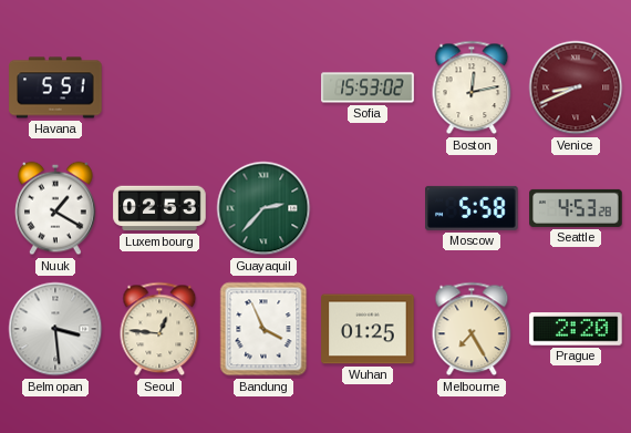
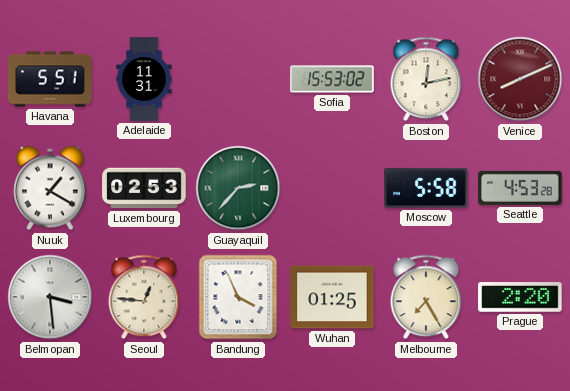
Adelaide: none -> 11:31 (144, 79)
Venice: 8:41 -> 8:11 (520, 79)
